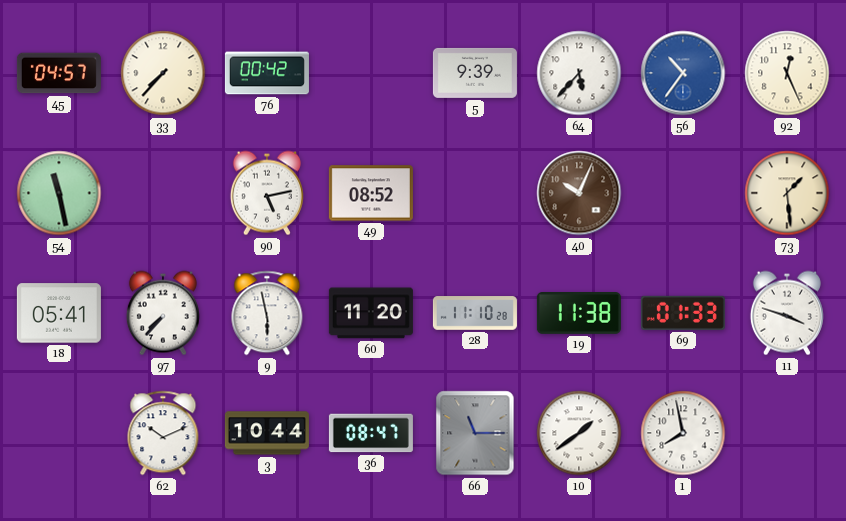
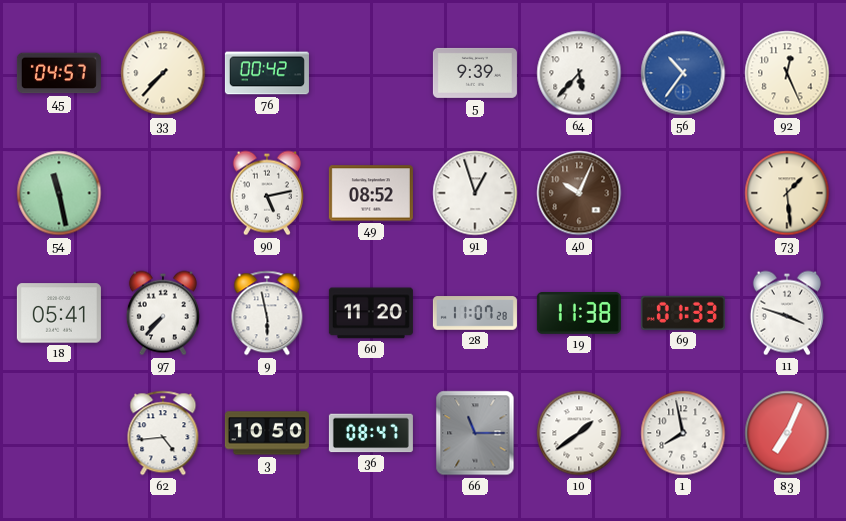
91: none -> 12:57 (475, 193)
28: 11:10 -> 11:07 (475, 313)
62: 10:11 -> 4:44 (163, 433)
3: 10:44 -> 10:50 (267, 433)
83: none -> 7:04 (787, 433)
